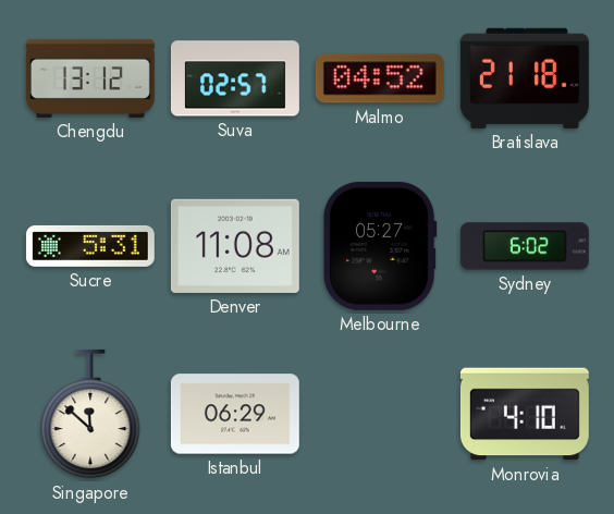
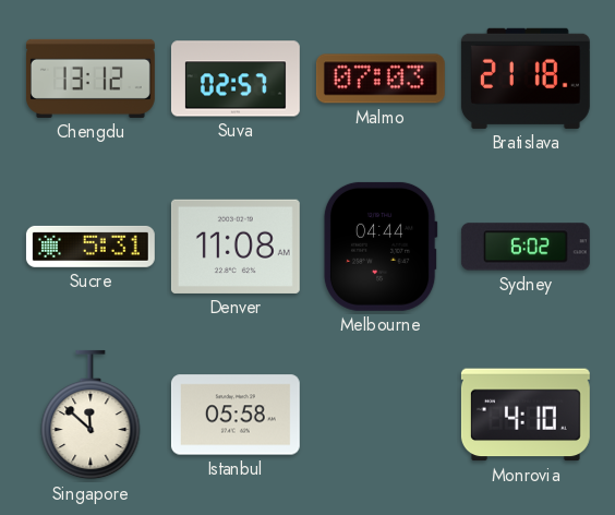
Malmo: 04:52 -> 07:03 (381, 79)
Melbourne: 05:27 -> 04:44 (381, 247)
Istanbul: 06:29 -> 05:58 (236, 415)
